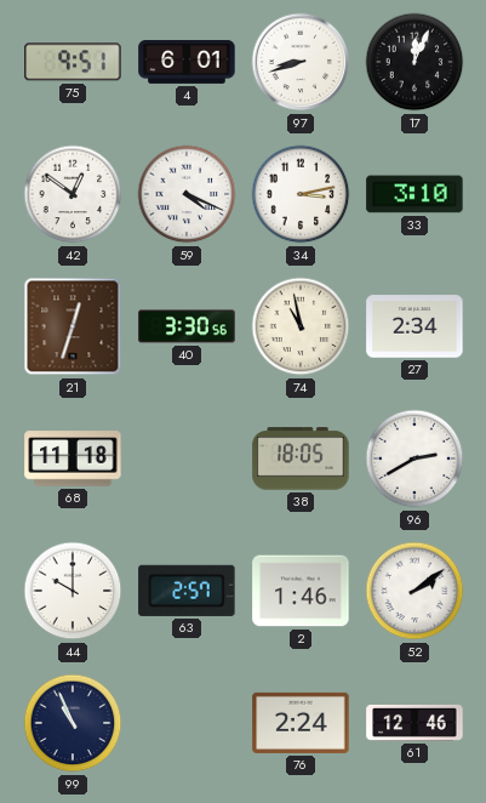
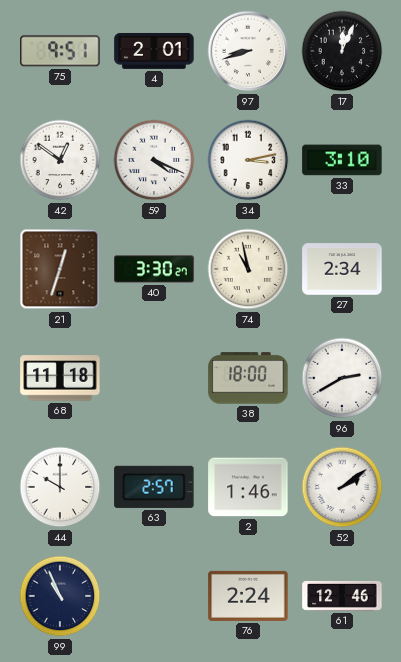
4: 6:01 -> 2:01 (154, 51)
40: 3:30:56 -> 3:30:27 (154, 269)
38: 18:05 -> 18:00 (248, 378)
